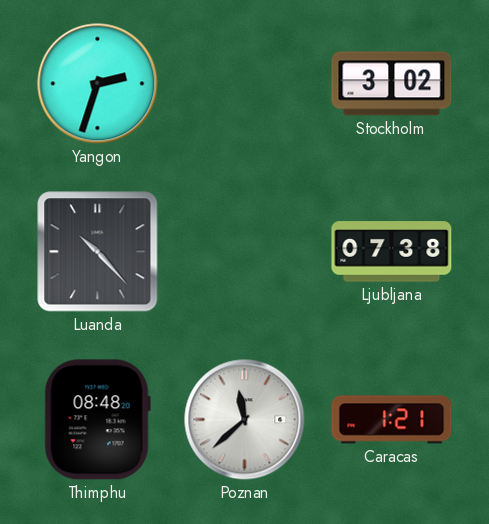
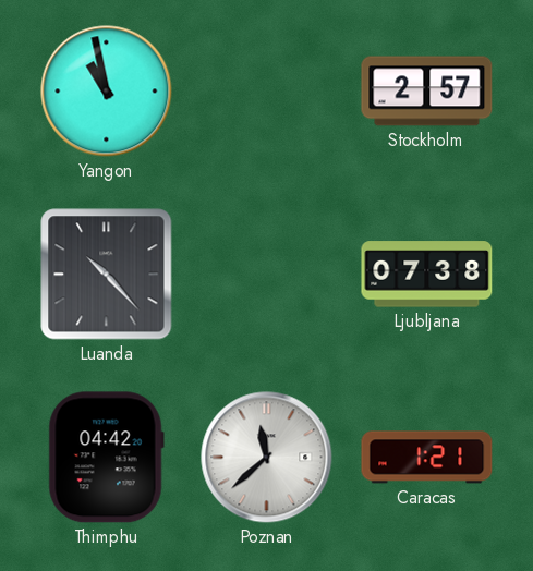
Yangon: 2:33 -> 10:58 (107, 92)
Stockholm: 3:02 -> 2:57 (427, 92)
Thimphu: 08:48 -> 04:42 (106, 458)
